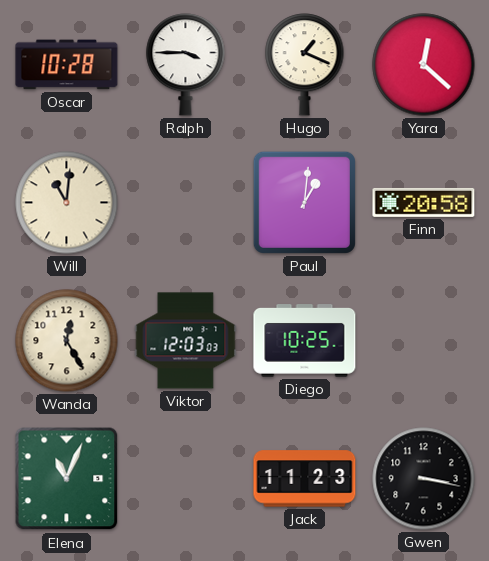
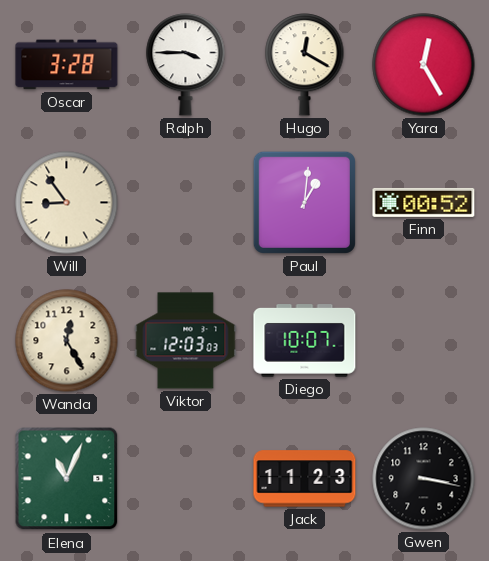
Oscar: 10:28 -> 3:28 (67, 65)
Hugo: 1:19 -> 12:20 (305, 65)
Yara: 12:22 -> 12:25 (424, 65)
Will: 11:01 -> 8:54 (67, 203)
Finn: 20:58 -> 00:52 (424, 202)
Diego: 10:25 -> 10:07 (305, 341)
